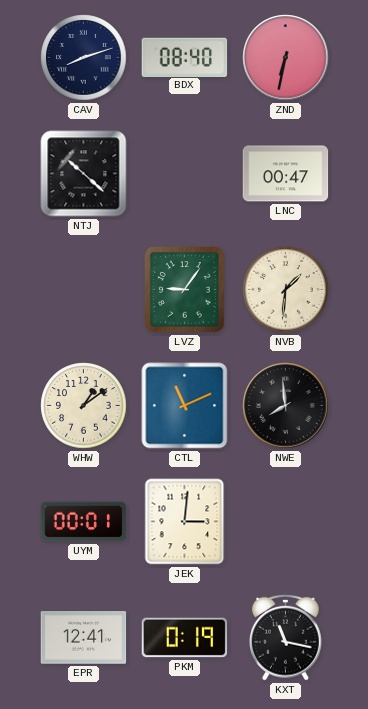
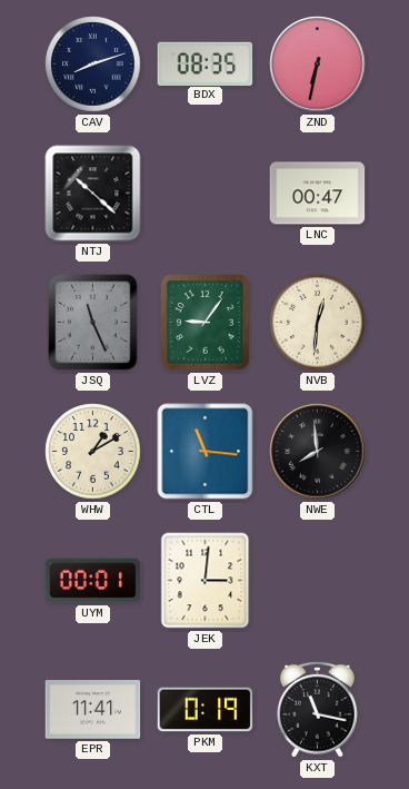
BDX: 08:40 -> 08:35 (206, 63)
JSQ: none -> 11:26 (93, 323)
NVB: 1:31 -> 12:31 (318, 323)
WHW: 1:09 -> 1:10 (93, 452)
CTL: 11:11 -> 11:16 (206, 452)
EPR: 12:41 -> 11:41 (93, 710)
